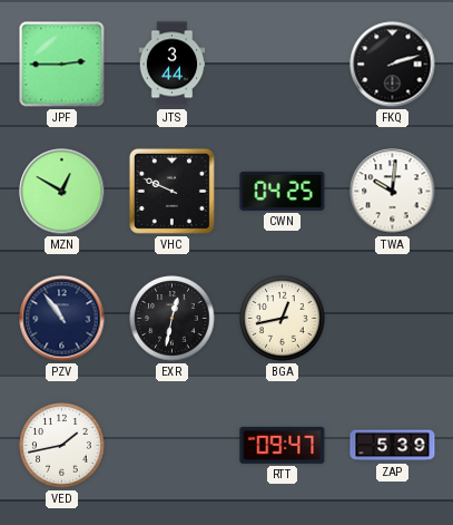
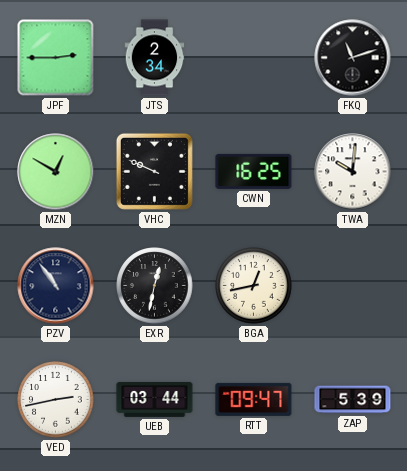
JTS: 3:44 -> 2:34 (155, 58)
FKQ: 2:12 -> 11:12 (353, 58)
CWN: 04:25 -> 16:25 (254, 171)
VED: 1:43 -> 2:43 (56, 400)
UEB: none -> 03:44 (155, 399)
